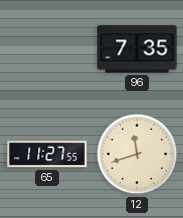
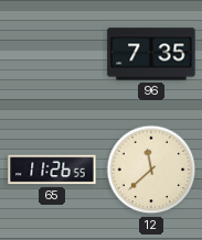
65: 11:27 -> 11:26 (52, 170)
12: 11:42 -> 11:38 (151, 170)
